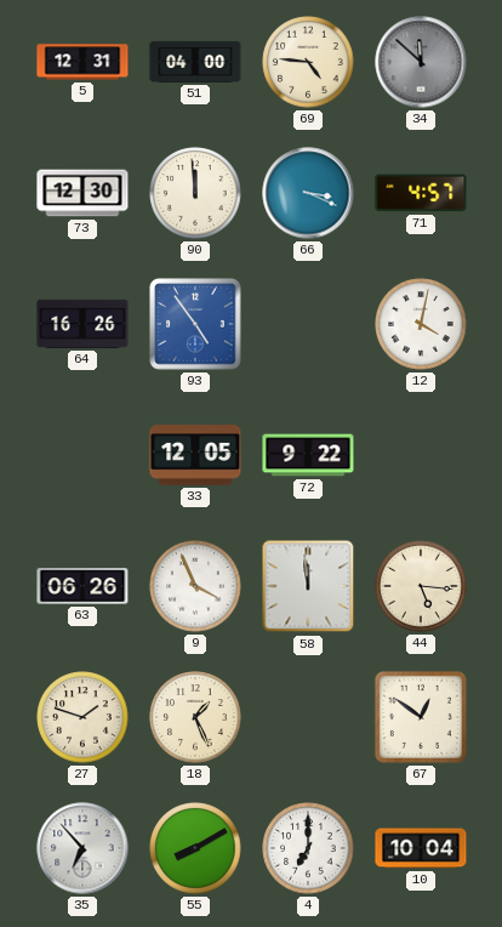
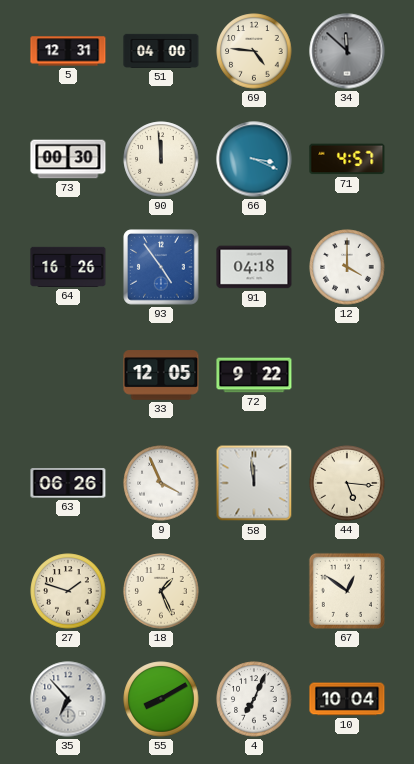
73: 12:30 -> 00:30 (68, 159)
91: none -> 04:18 (254, 267)
12: 4:02 -> 4:00 (347, 267)
4: 7:00 -> 7:04 (254, 699)
